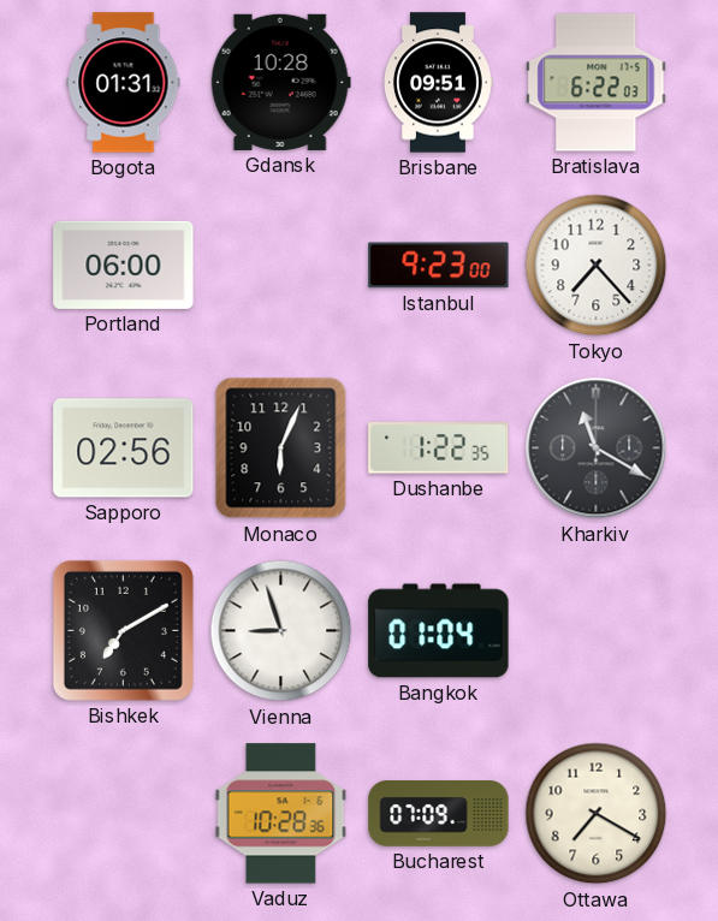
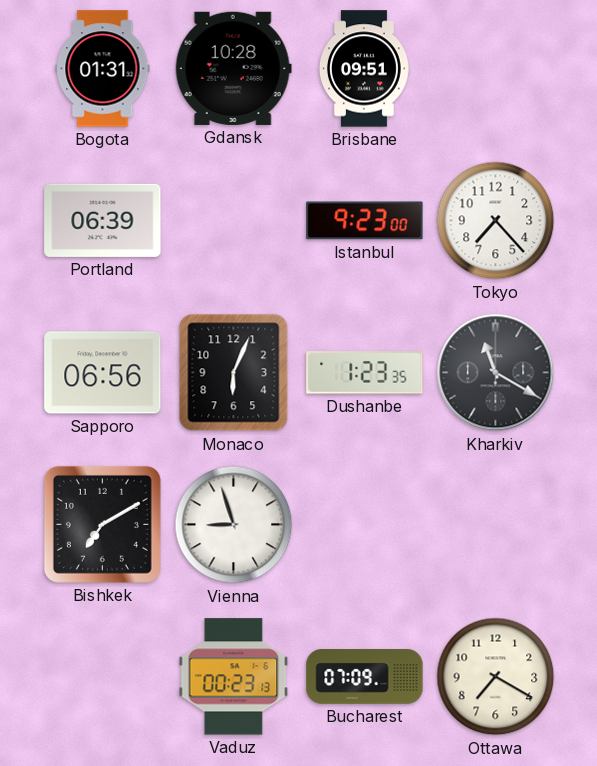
Bratislava: 6:22 -> none (597, 83)
Portland: 06:00 -> 06:39 (103, 220)
Sapporo: 02:56 -> 06:56 (103, 373)
Dushanbe: 1:22 -> 1:23 (365, 373)
Bangkok: 01:04 -> none (439, 631)
Vaduz: 10:28 -> 00:23 (234, 677)
